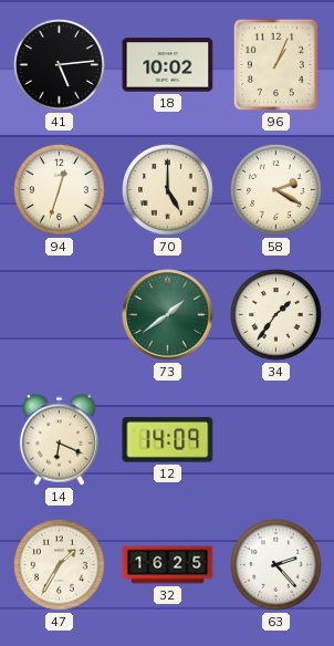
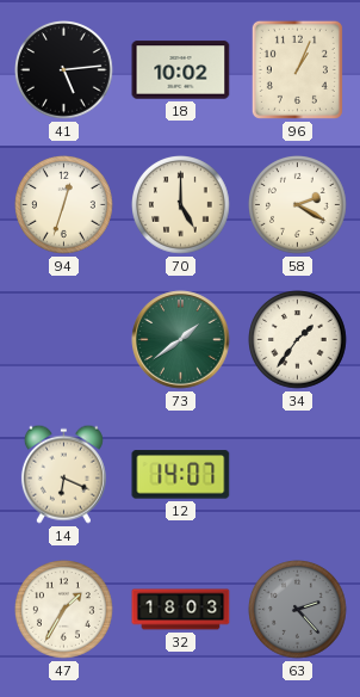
12: 14:09 -> 14:07 (181, 475)
32: 16:25 -> 18:03 (181, 610)
63 dial: white -> grey (298, 610)
